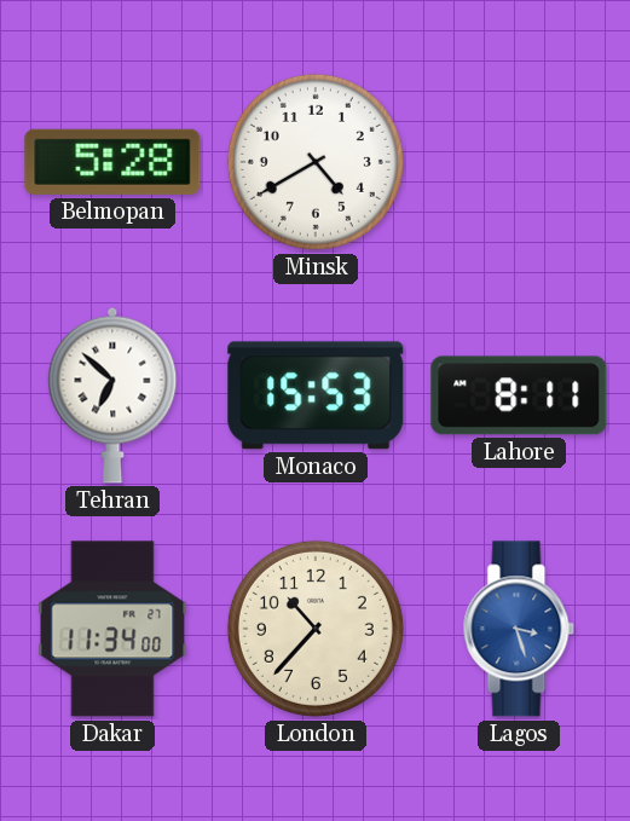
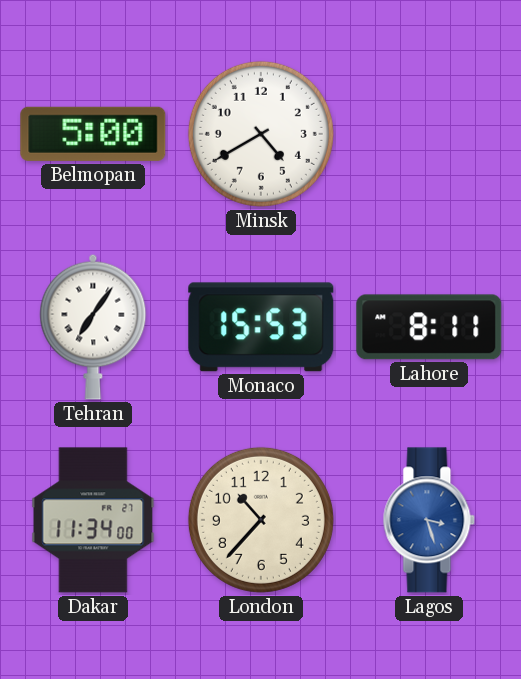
Belmopan: 5:28 -> 5:00 (93, 134)
Tehran: 6:52 -> 7:06 (93, 327)
